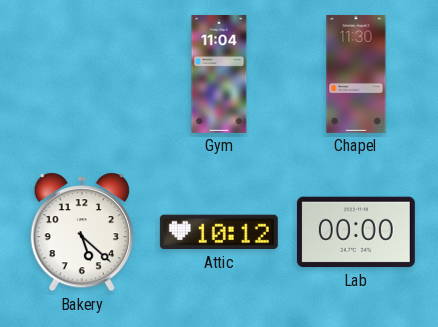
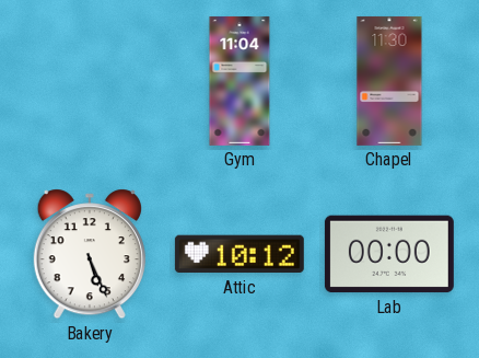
Bakery: 5:22 -> 5:26 (90, 254)
